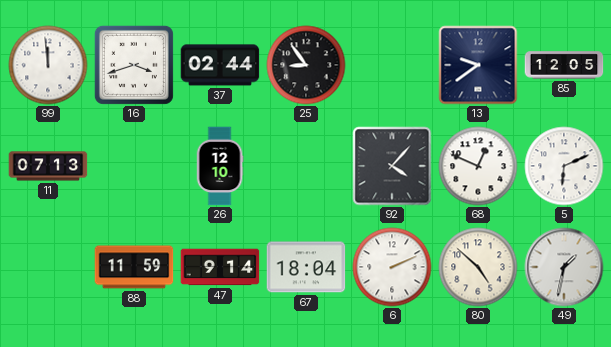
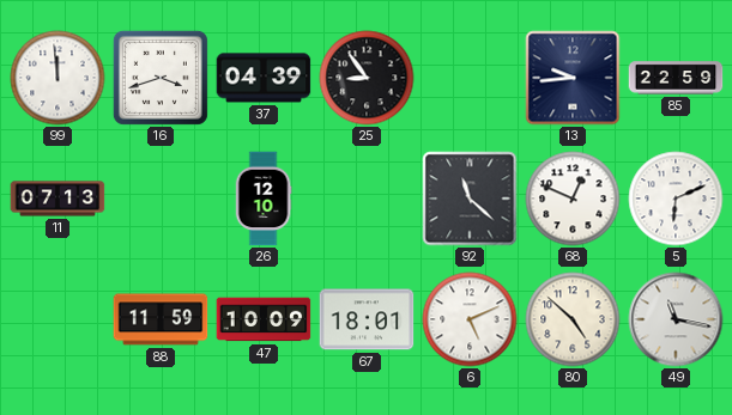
37: 02:44 -> 04:39 (264, 78)
13: 9:39 -> 9:44 (573, 78)
85: 12:05 -> 22:59 (676, 78)
92: 4:07 -> 11:22 (470, 199)
47: 9:14 -> 10:09 (264, 319)
67: 18:04 -> 18:01 (367, 319)
6: 2:11 -> 5:11 (470, 319)
49: 1:32 -> 11:17 (676, 319)
